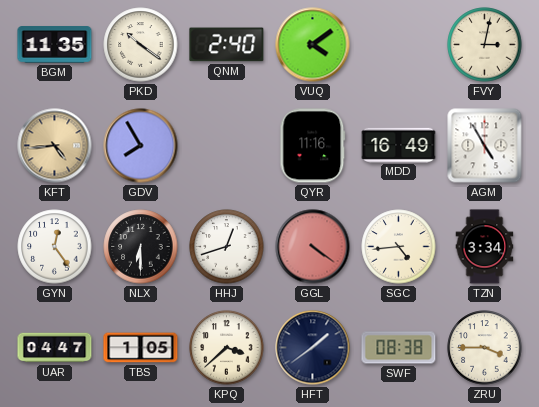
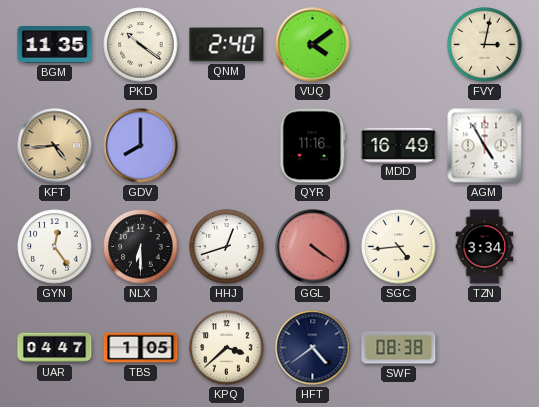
GDV: 7:55 -> 8:00 (141, 146)
HFT: 1:39 -> 4:39 (313, 348)
ZRU: 3:45 -> none (485, 348)
